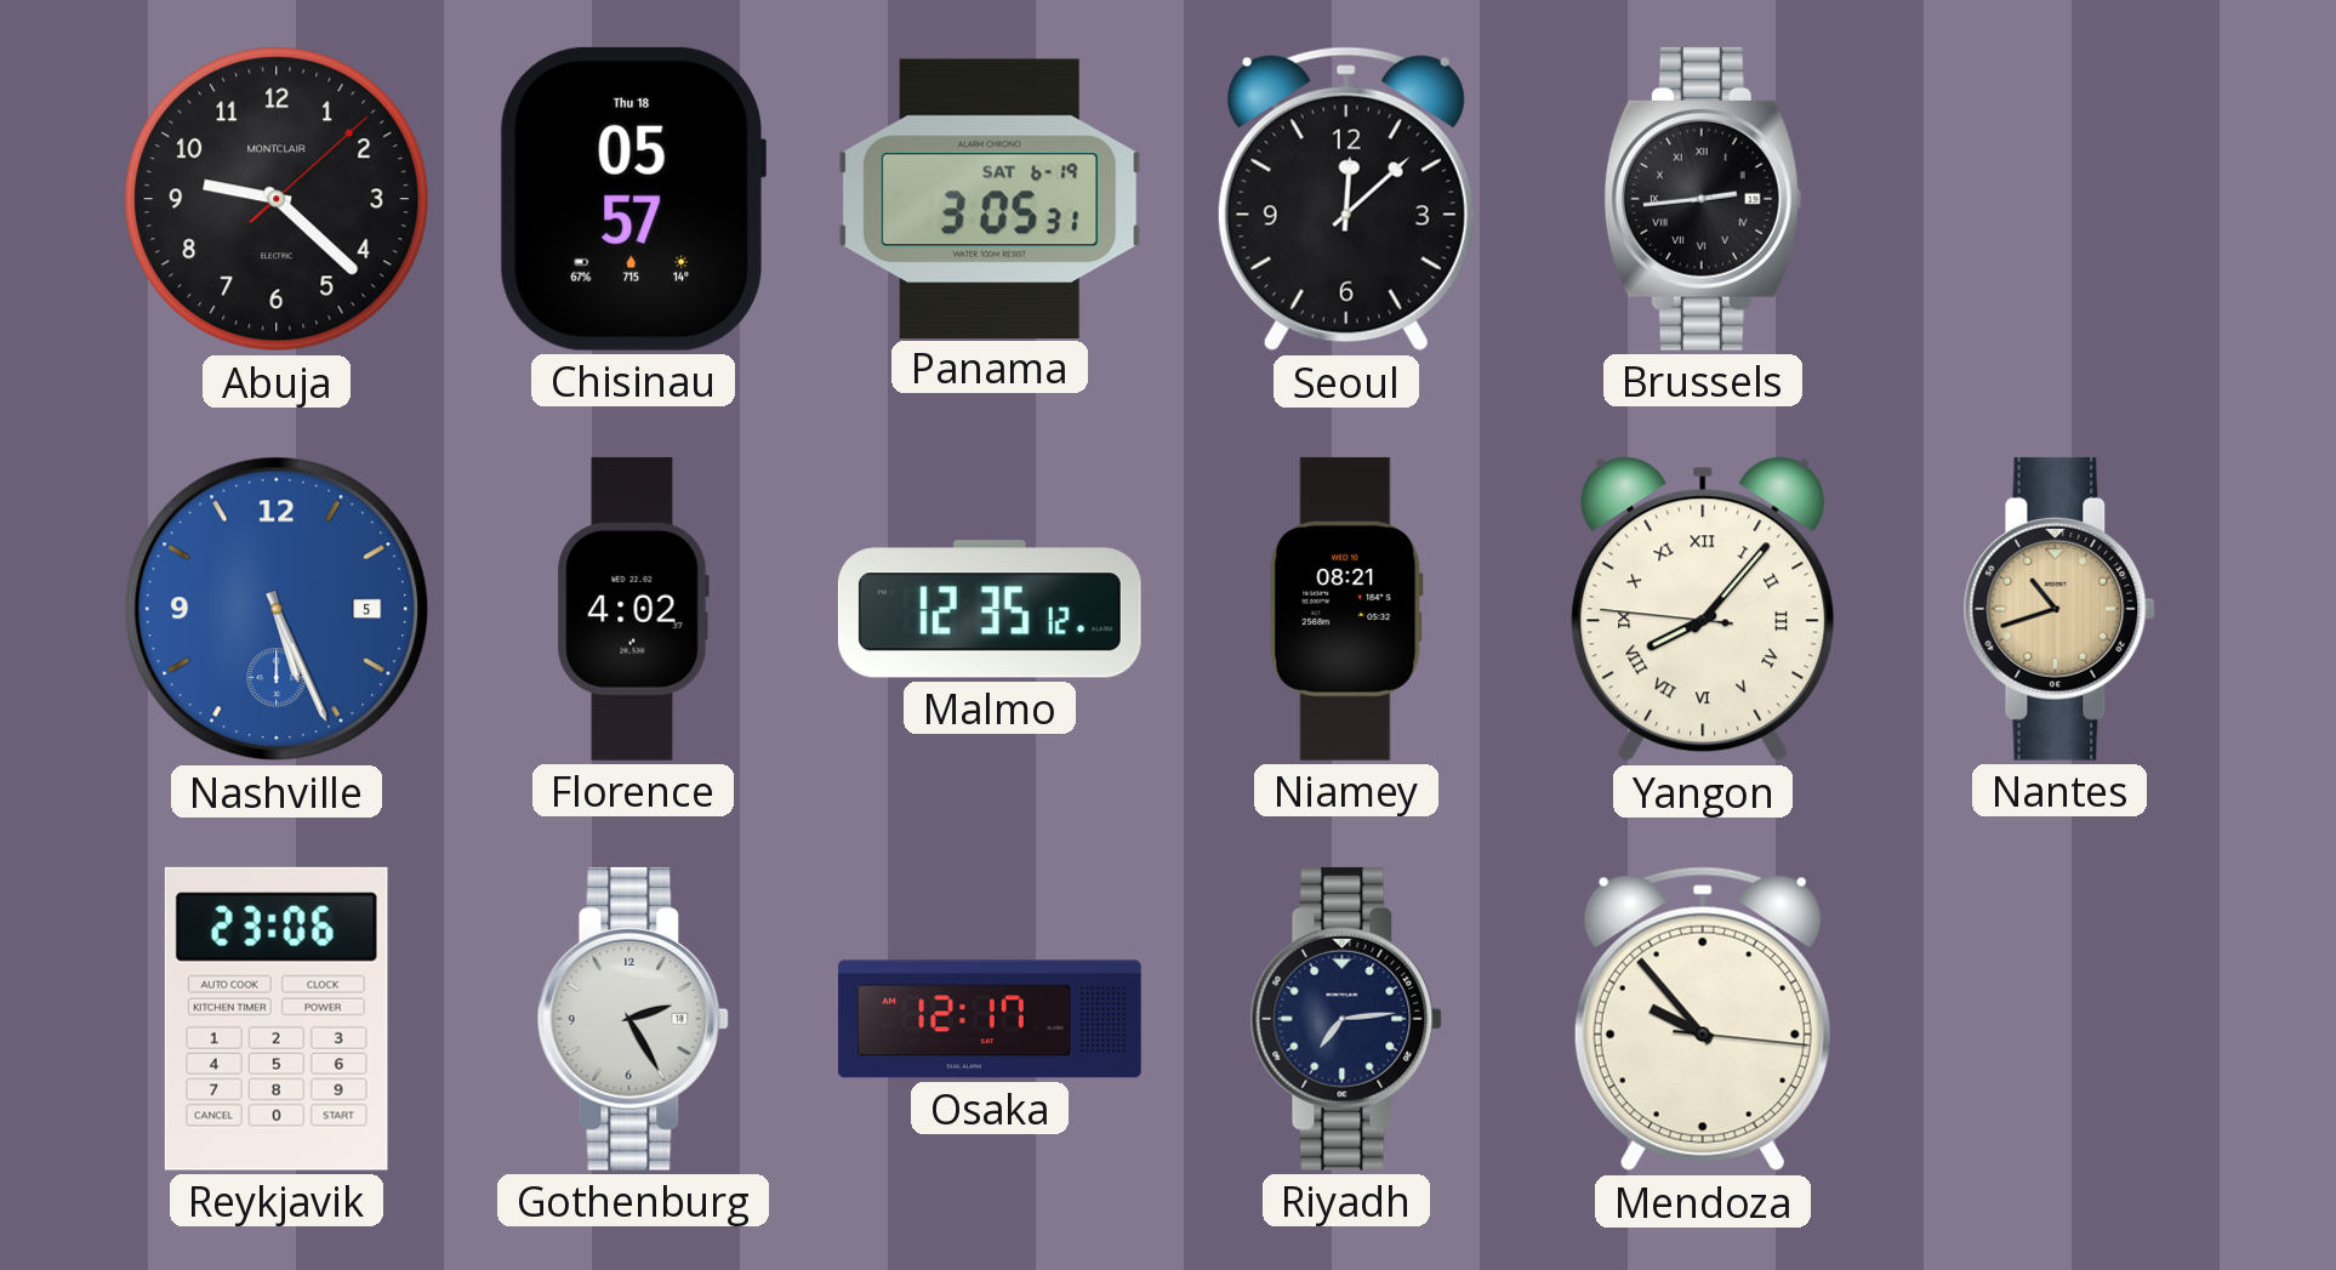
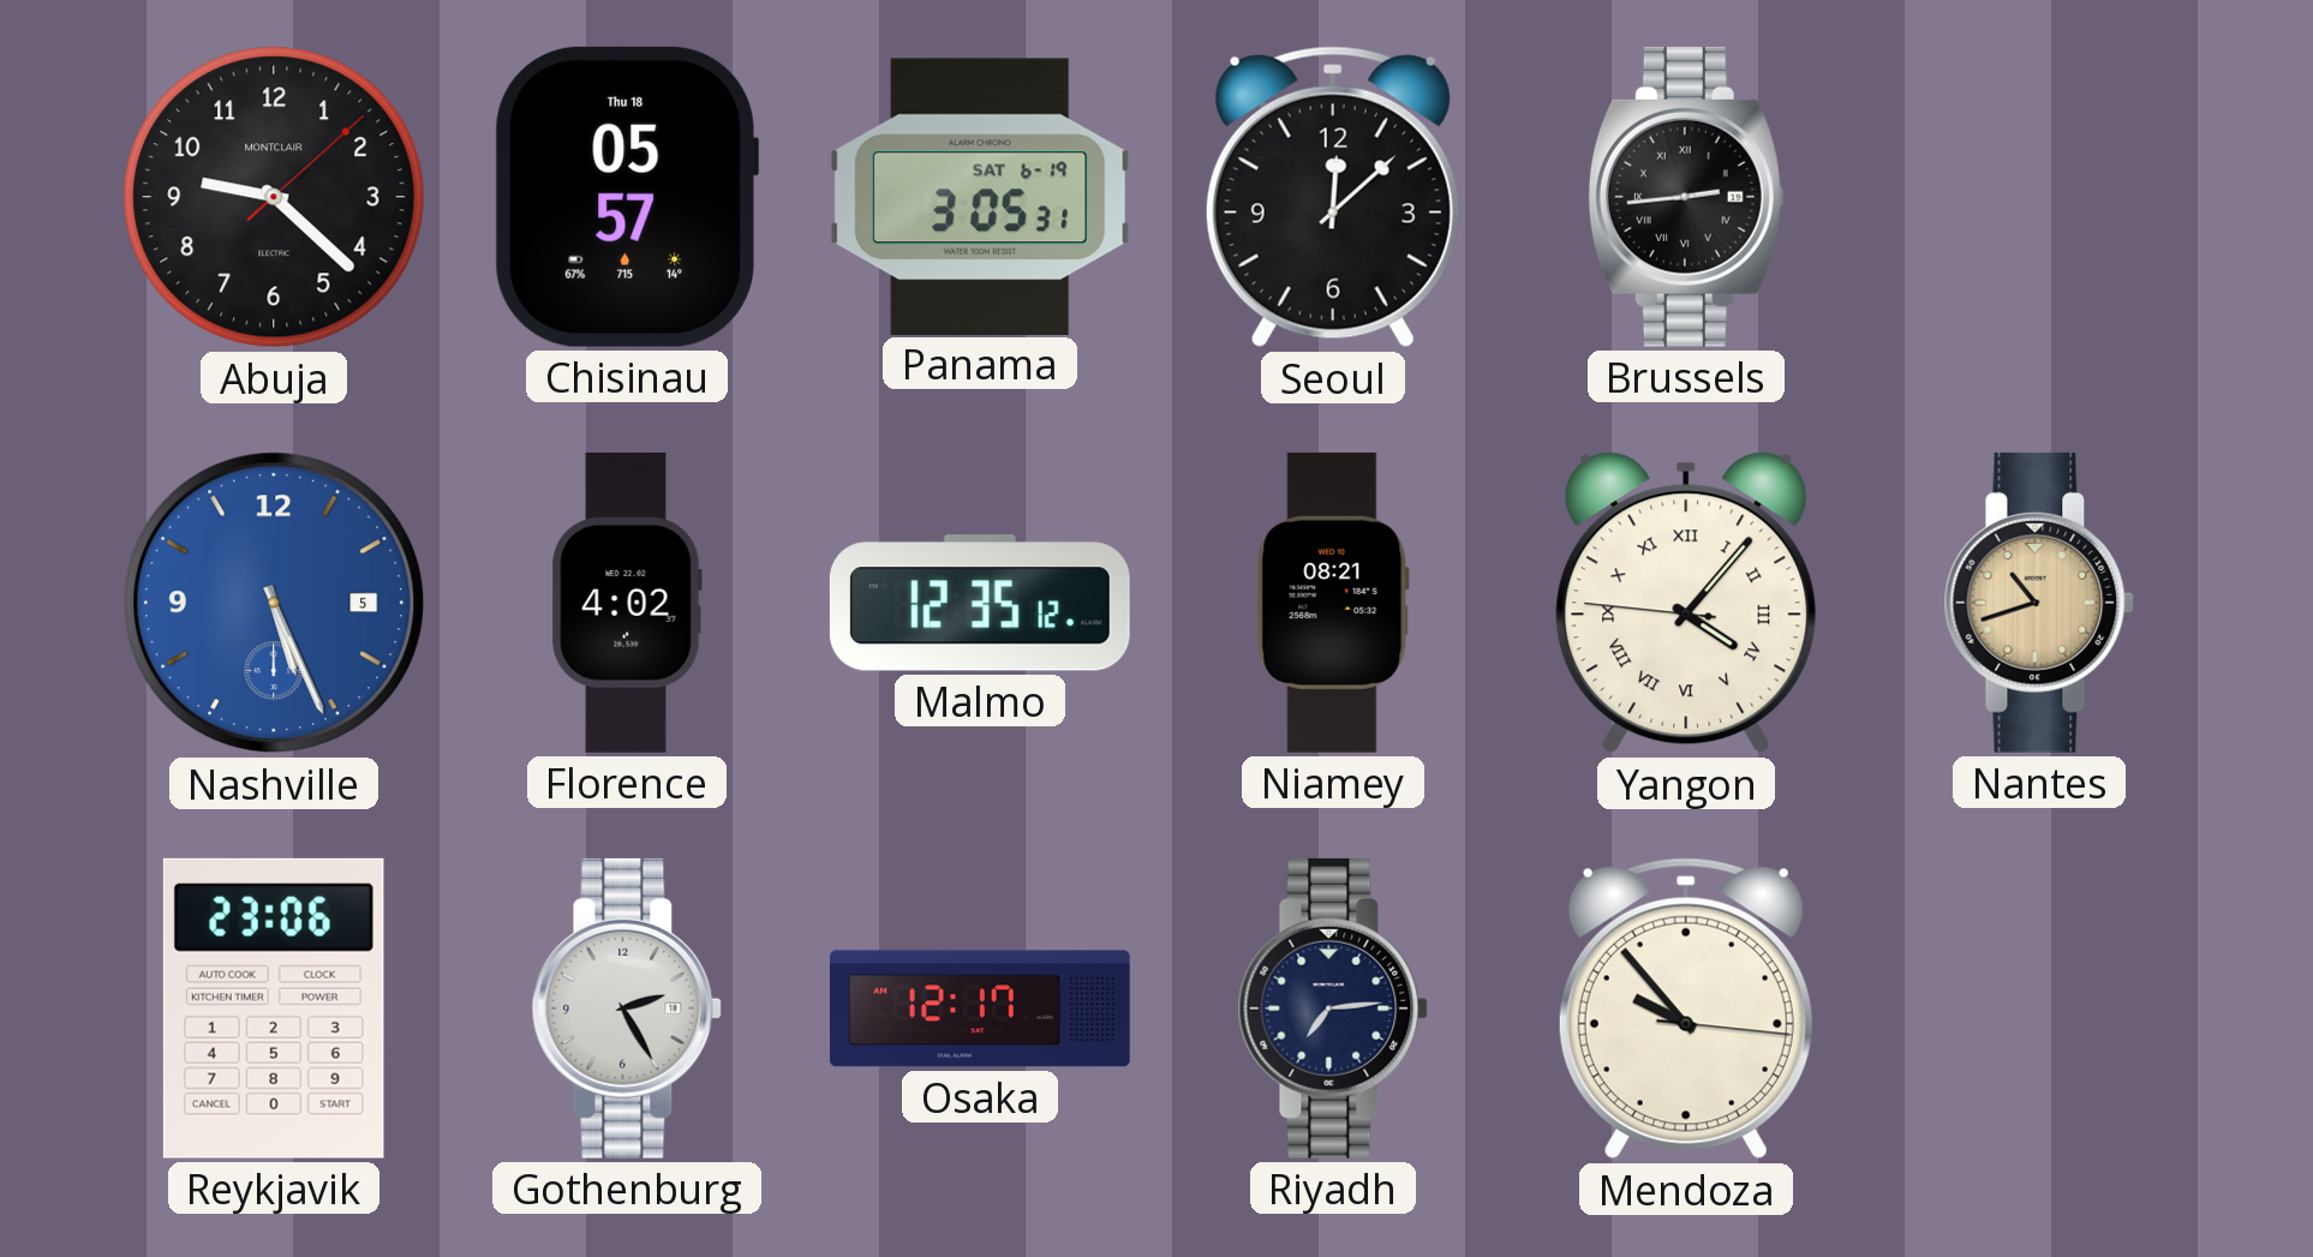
Yangon: 8:06 -> 4:06 (1686, 603)
